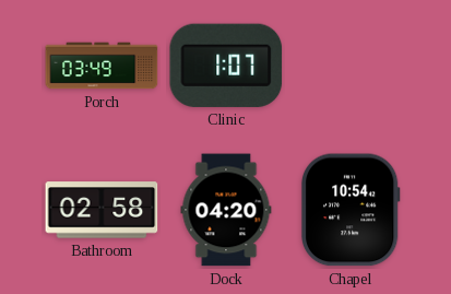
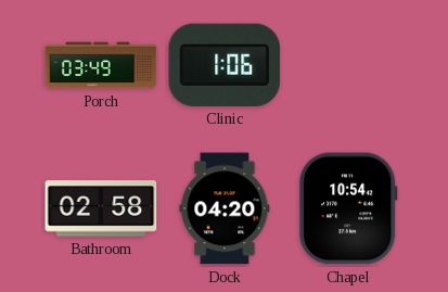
Clinic: 1:07 -> 1:06 (225, 65)
